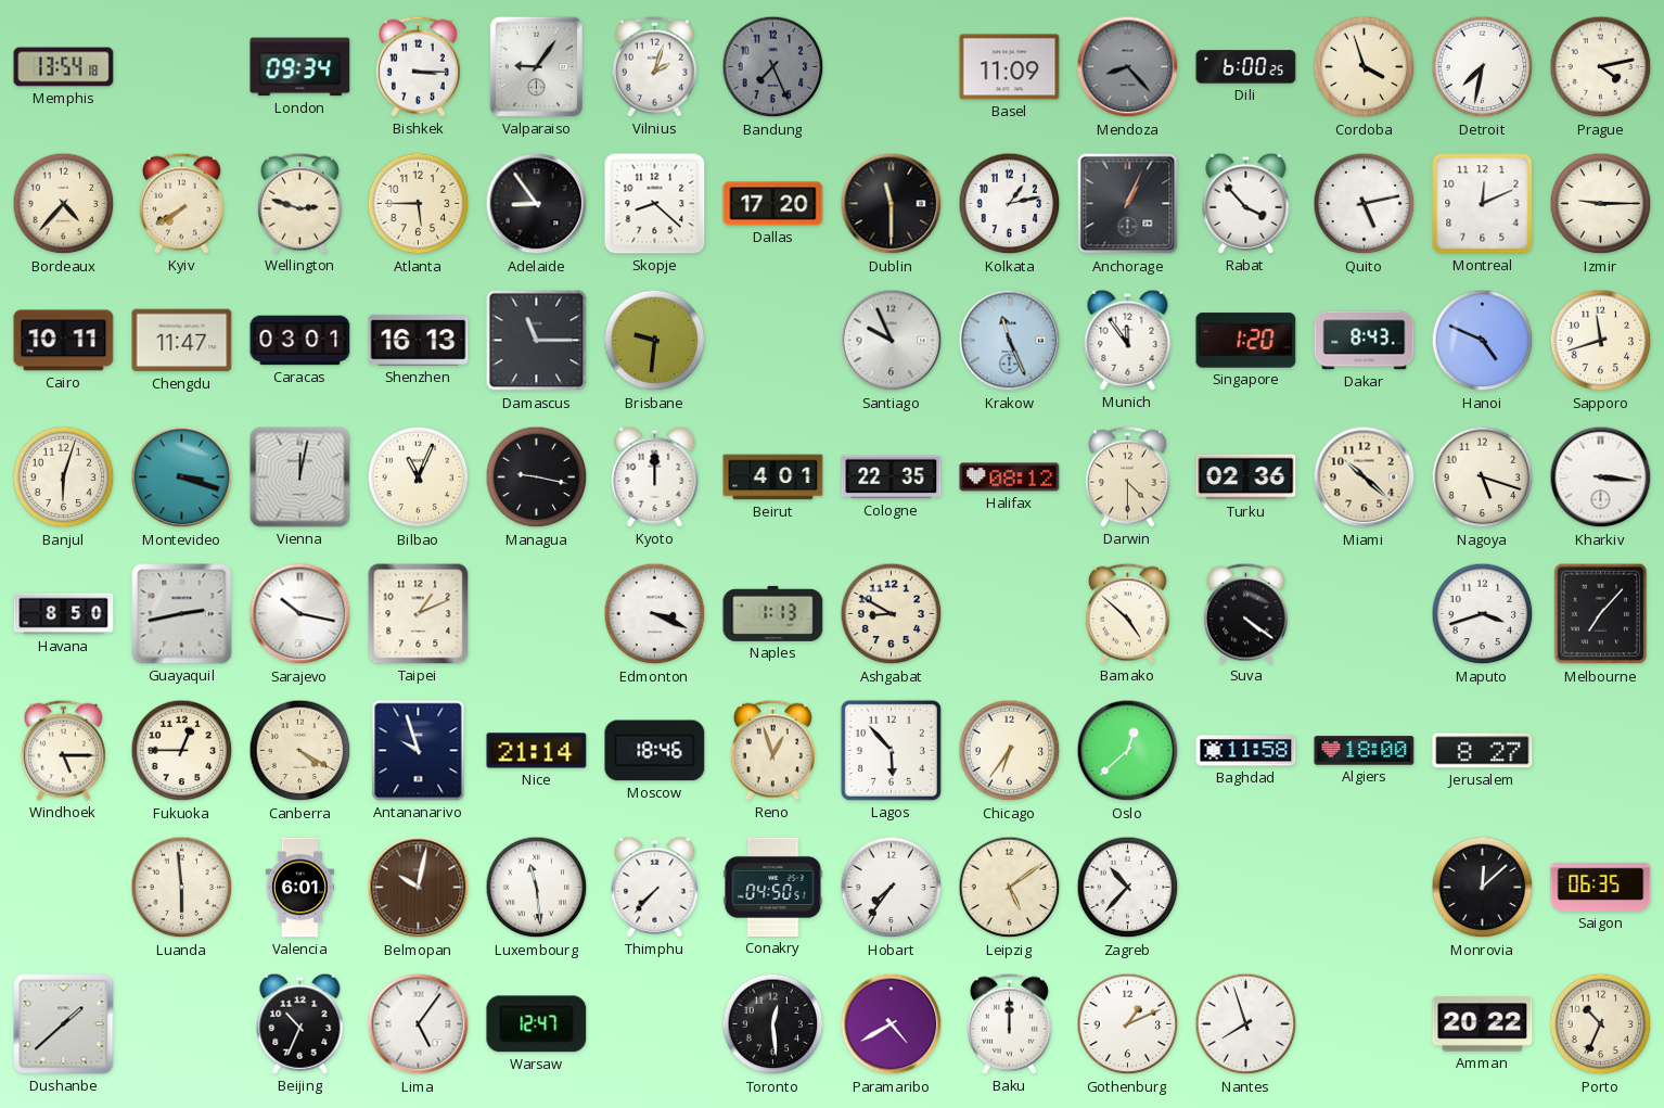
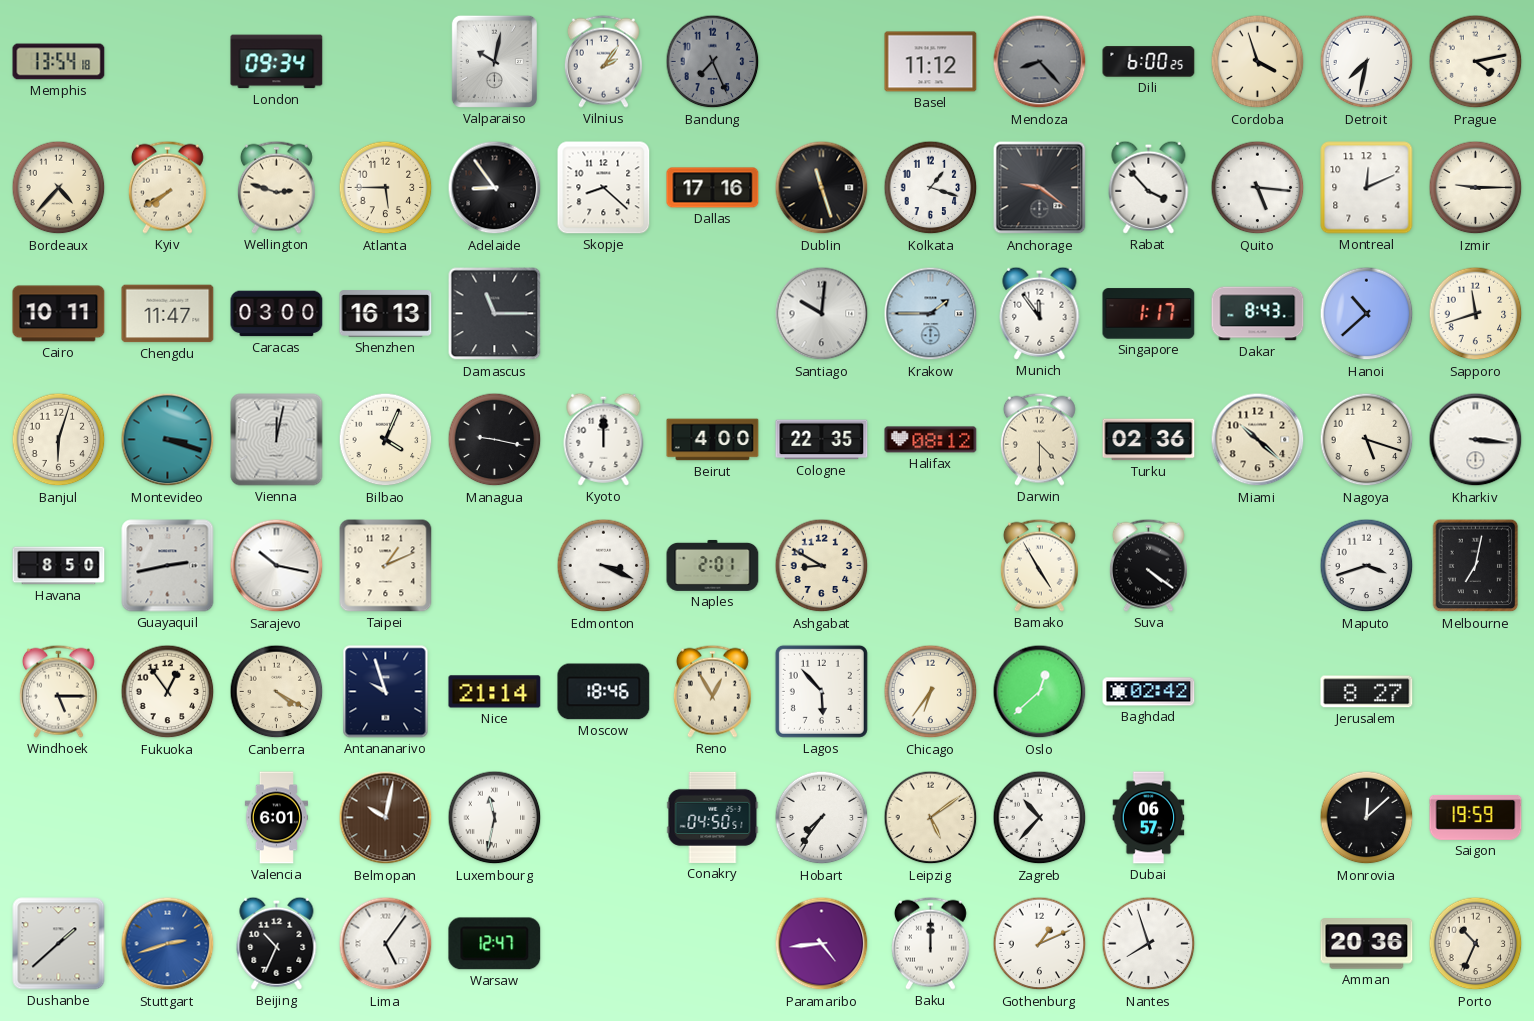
Bishkek: 3:15 -> none (418, 66)
Valparaiso: 9:06 -> 10:02 (494, 61)
Vilnius: 2:03 -> 2:06 (603, 61)
Basel: 11:09 -> 11:12 (931, 62)
Dallas: 17:20 -> 17:16 (713, 188)
Dublin: 11:30 -> 11:27 (822, 188)
Kolkata: 1:13 -> 1:18 (931, 188)
Anchorage: 1:04 -> 9:21 (1040, 188)
Quito: 5:13 -> 5:16 (1258, 188)
Caracas: 03:01 -> 03:00 (277, 314)
Brisbane: 9:31 -> none (655, 341)
Santiago: 9:56 -> 10:01 (822, 314)
Krakow: 11:26 -> 1:45 (931, 314)
Singapore: 1:20 -> 1:17 (1149, 314)
Hanoi: 4:49 -> 10:38 (1367, 314)
Bilbao: 11:04 -> 4:04 (386, 440)
Beirut: 4:01 -> 4:00 (713, 440)
Naples: 1:13 -> 2:01 (713, 565)
Bamako: 4:52 -> 4:55 (1039, 565)
Melbourne: 7:07 -> 7:02 (1476, 566)
Fukuoka: 12:45 -> 12:54 (168, 692)
Reno: 12:57 -> 12:55 (712, 691)
Baghdad: 11:58 -> 02:42 (1149, 692)
Algiers: 18:00 -> none (1365, 751)
Luanda: 5:59 -> none (182, 888)
Luxembourg: 11:29 -> 11:32 (495, 818)
Thimphu: 7:37 -> none (655, 887)
Dubai: none -> 06:57 (1149, 818)
Saigon: 06:35 -> 19:59 (1476, 817)
Stuttgart: none -> 2:42 (168, 944)
Toronto: 12:29 -> none (773, 1024)
Paramaribo: 4:40 -> 4:44 (822, 944)
Amman: 20:22 -> 20:36 (1367, 944)
